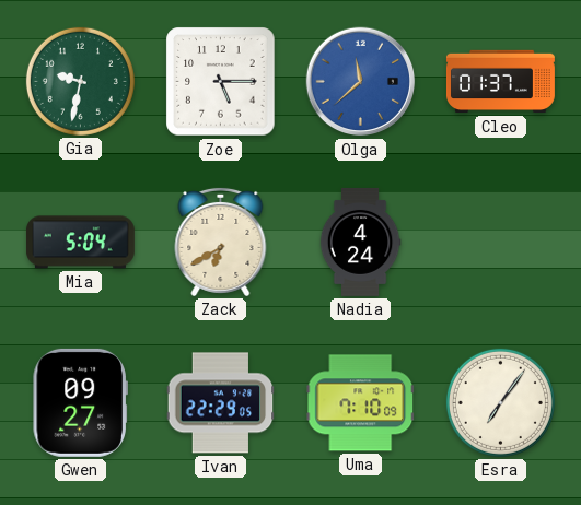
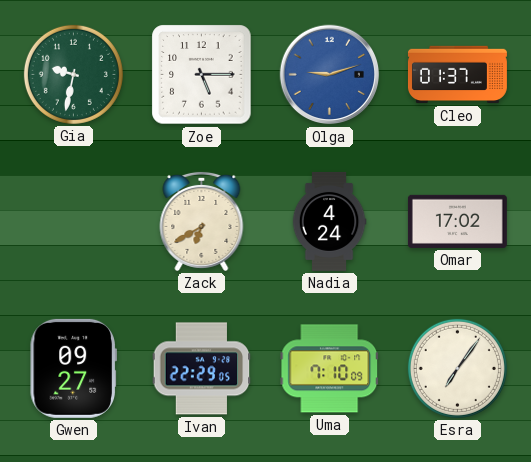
Olga: 11:38 -> 9:12 (330, 75)
Mia: 5:04 -> none (80, 243)
Omar: none -> 17:02 (457, 221)
